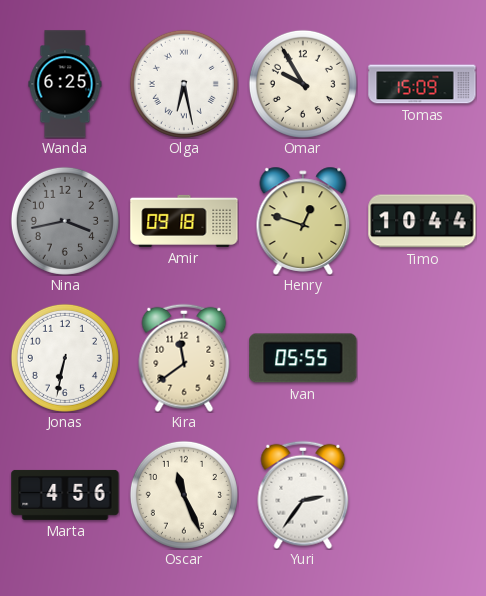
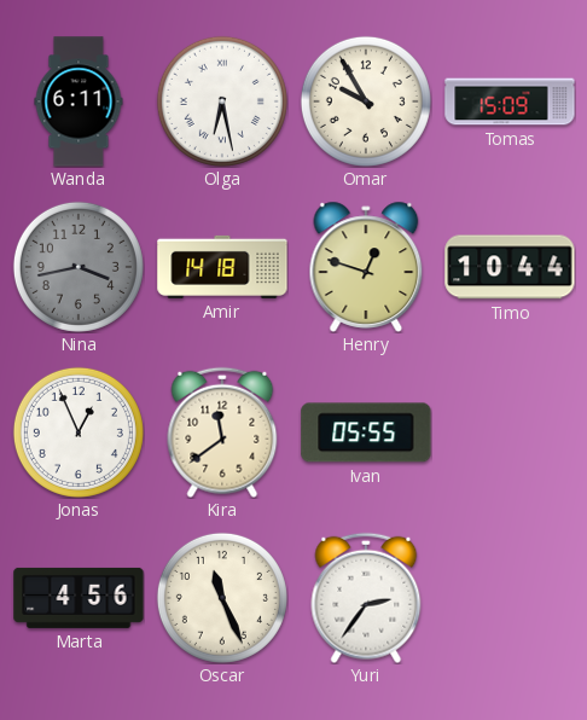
Wanda: 6:25 -> 6:11 (79, 101)
Amir: 09:18 -> 14:18 (222, 267)
Jonas: 6:32 -> 12:56 (79, 432)
